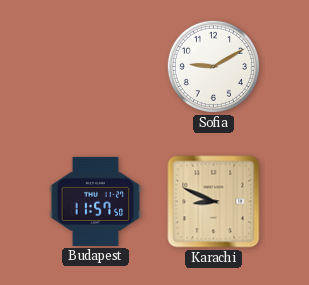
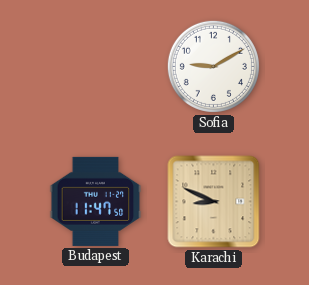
Budapest: 11:57 -> 11:47 (96, 201)
